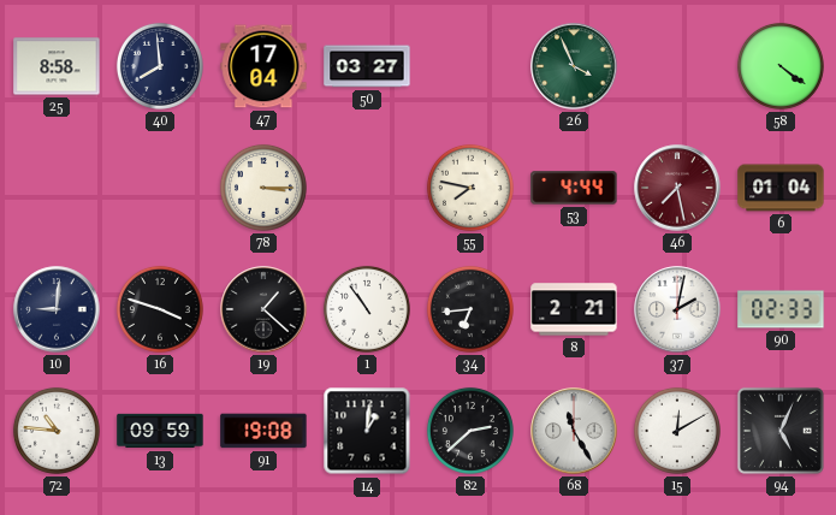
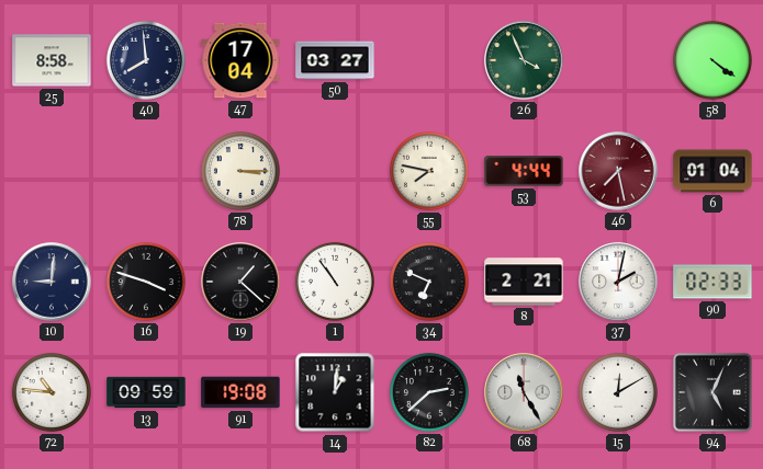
34: 6:44 -> 6:49 (429, 282)
